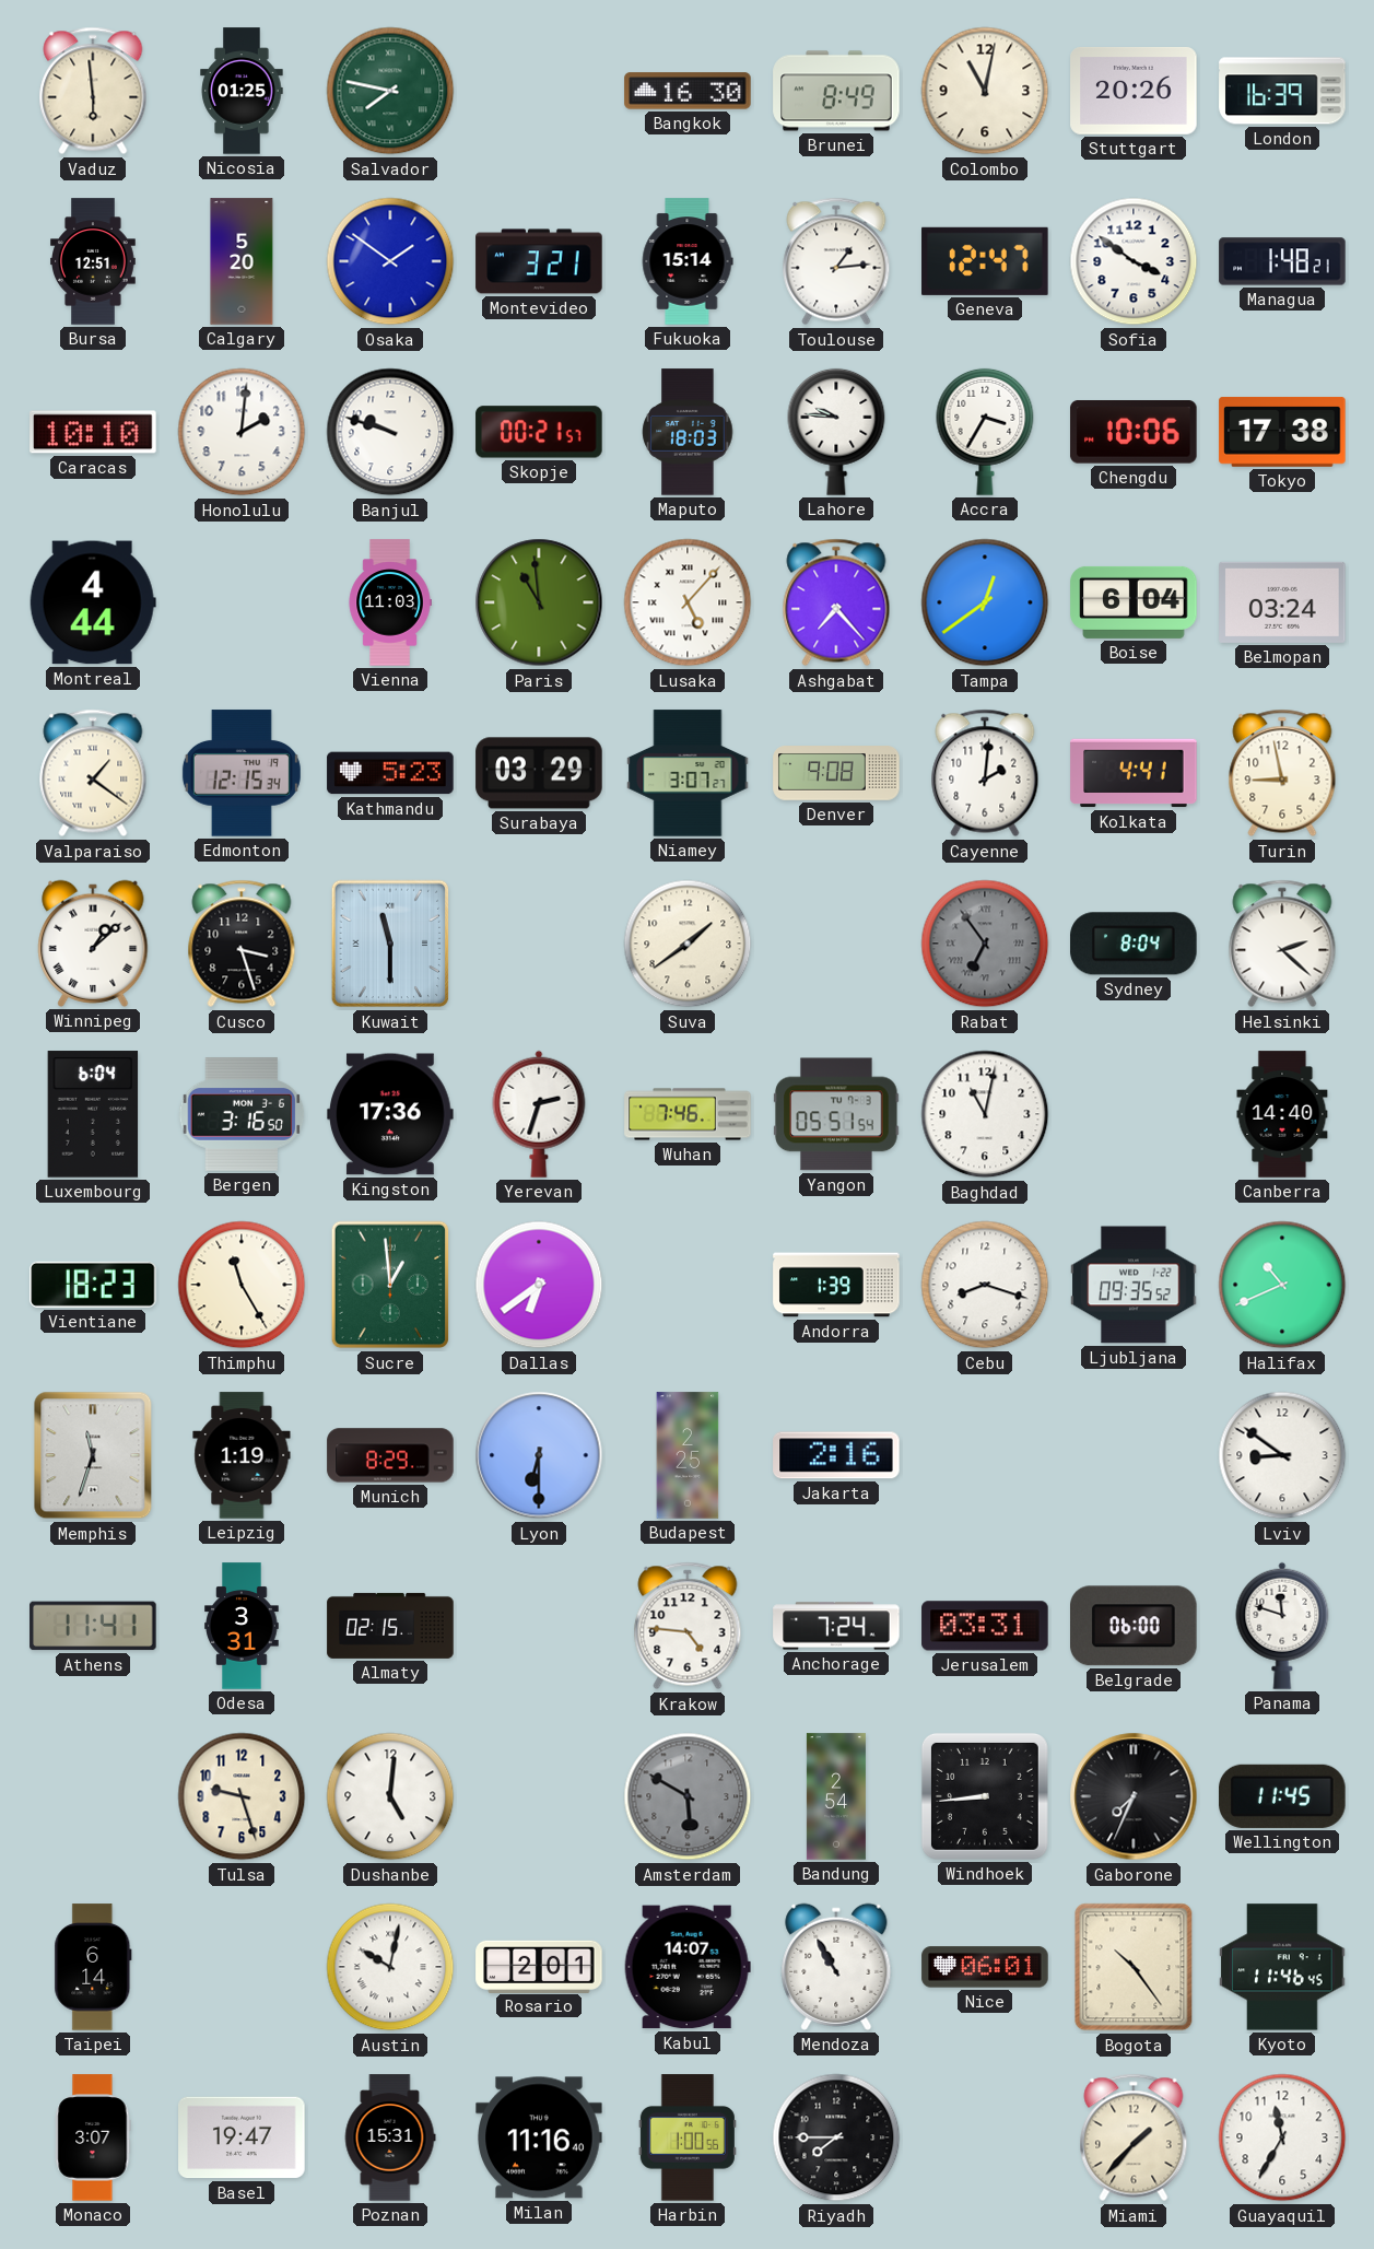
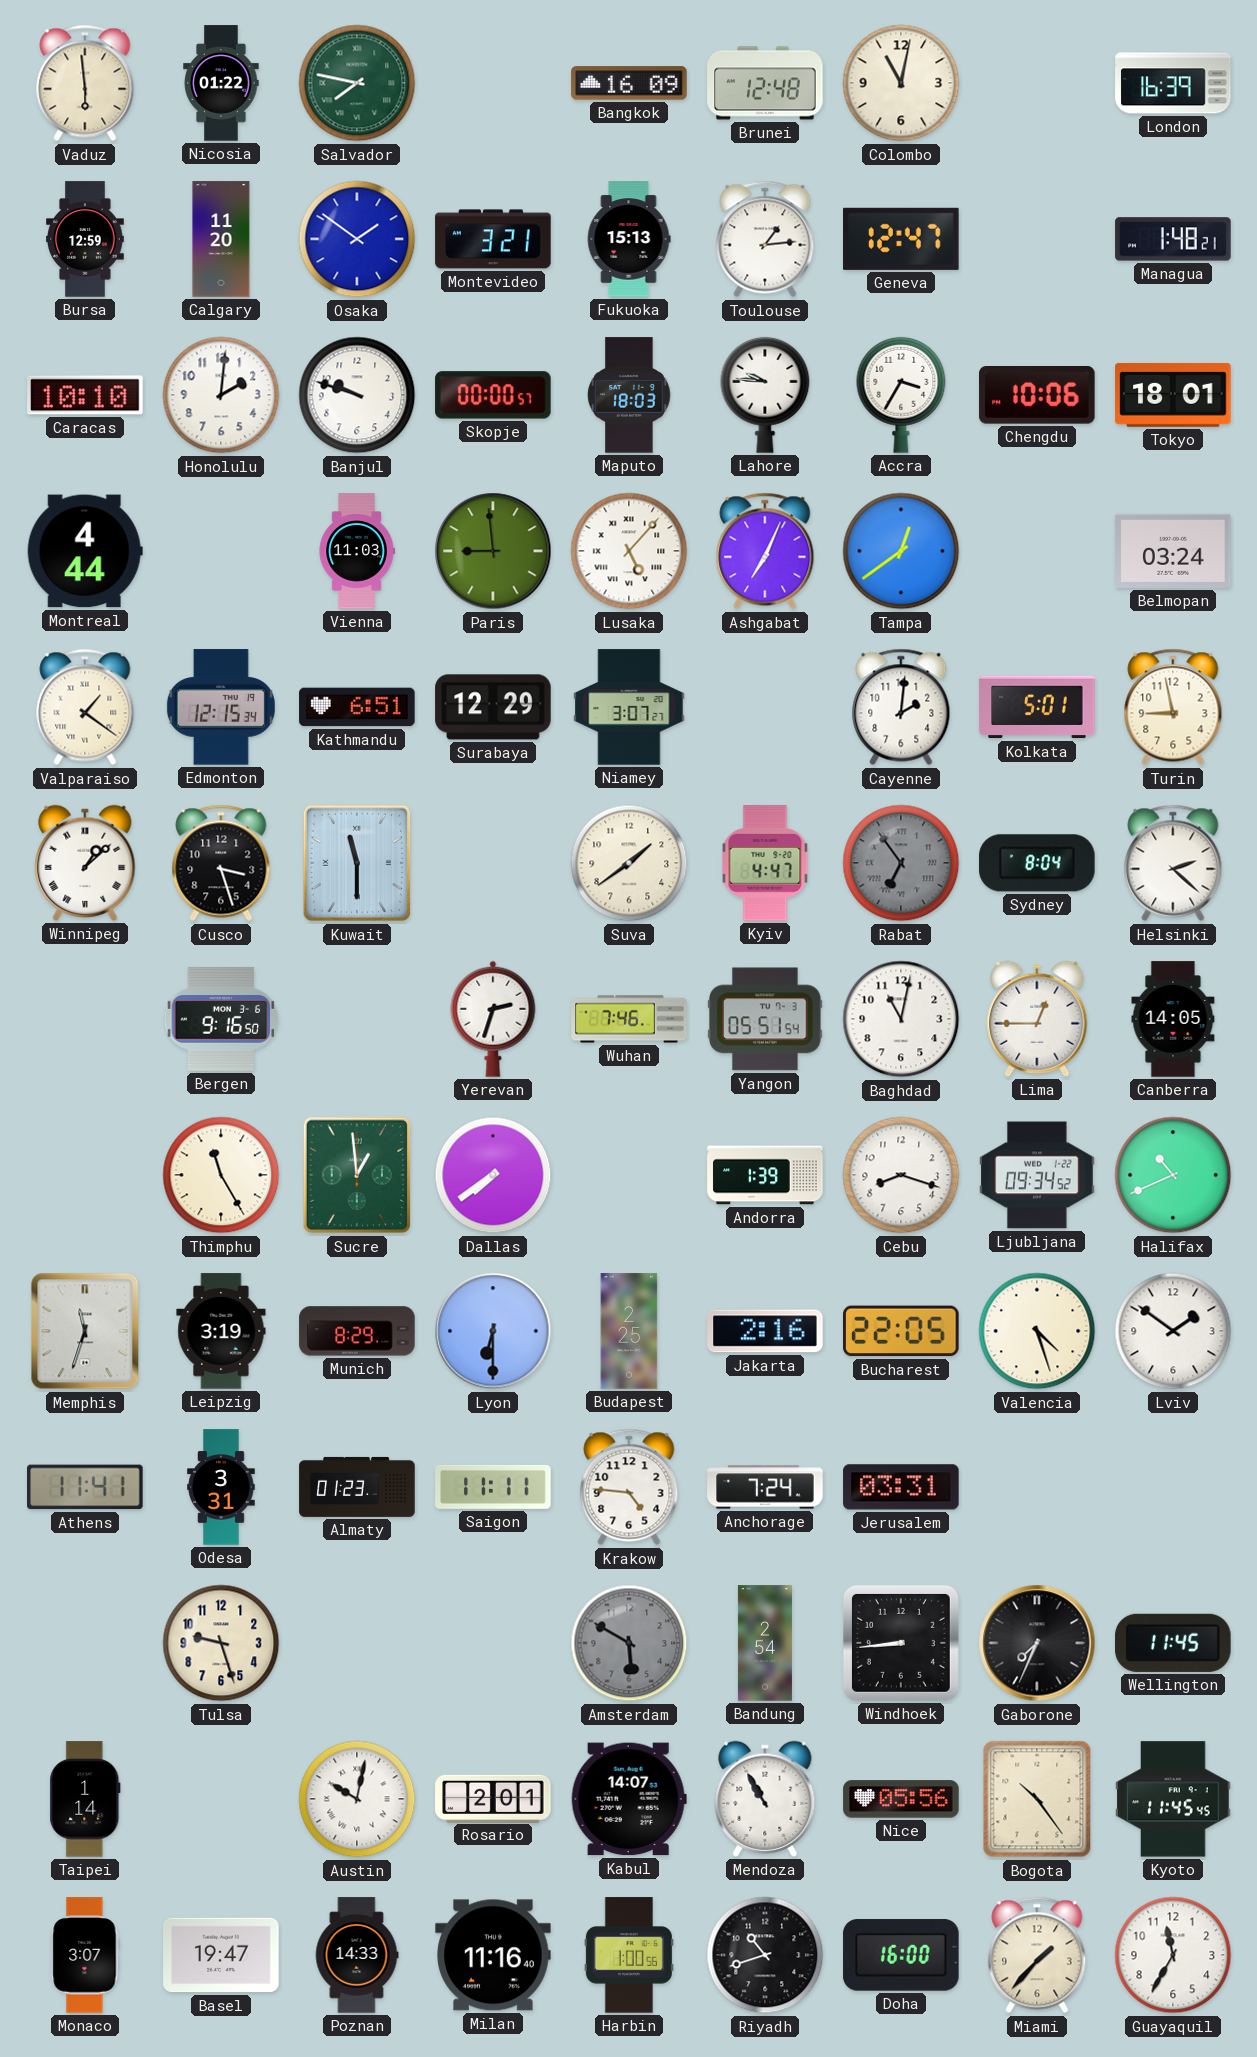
Nicosia: 01:25 -> 01:22 (221, 83)
Bangkok: 16:30 -> 16:09 (629, 83)
Brunei: 8:49 -> 12:48 (765, 83)
Stuttgart: 20:26 -> none (1134, 91)
Bursa: 12:51 -> 12:59 (86, 239)
Calgary: 5:20 -> 11:20 (221, 239)
Fukuoka: 15:14 -> 15:13 (629, 239)
Sofia: 3:51 -> none (1134, 261)
Skopje: 00:21 -> 00:00 (493, 395)
Tokyo: 17:38 -> 18:01 (1173, 395)
Paris: 10:59 -> 8:59 (493, 551)
Ashgabat: 7:23 -> 7:04 (765, 551)
Boise: 6:04 -> none (1134, 602)
Kathmandu: 5:23 -> 6:51 (357, 707)
Surabaya: 03:29 -> 12:29 (493, 707)
Denver: 9:08 -> none (836, 773)
Kolkata: 4:41 -> 5:01 (1037, 707)
Kyiv: none -> 4:47 (765, 863)
Luxembourg: 6:04 -> none (93, 1114)
Bergen: 3:16 -> 9:16 (221, 1019)
Kingston: 17:36 -> none (390, 1114)
Lima: none -> 12:45 (1037, 1019)
Canberra: 14:40 -> 14:05 (1173, 1019)
Vientiane: 18:23 -> none (93, 1285)
Dallas: 6:39 -> 7:39 (493, 1175)
Ljubljana: 09:35 -> 09:34 (1037, 1175)
Leipzig: 1:19 -> 3:19 (221, 1331)
Bucharest: none -> 22:05 (901, 1331)
Valencia: none -> 4:27 (1037, 1331)
Lviv: 8:51 -> 1:51 (1173, 1331)
Almaty: 02:15 -> 01:23 (357, 1487)
Saigon: none -> 11:11 (493, 1487)
Belgrade: 06:00 -> none (1135, 1626)
Panama: 11:48 -> none (1282, 1626)
Dushanbe: 5:01 -> none (390, 1796)
Taipei: 6:14 -> 1:14 (85, 1799)
Nice: 06:01 -> 05:56 (901, 1799)
Kyoto: 11:46 -> 11:45 (1173, 1799)
Poznan: 15:31 -> 14:33 (357, 1955)
Riyadh: 7:45 -> 10:42 (765, 1955)
Doha: none -> 16:00 (901, 1955)
